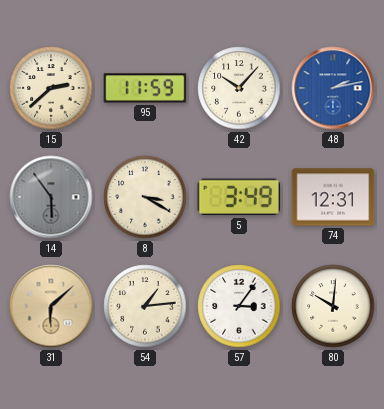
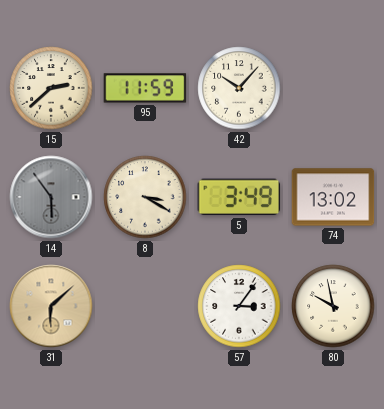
48: 2:13 -> none (333, 88)
74: 12:31 -> 13:02 (333, 197)
54: 1:14 -> none (145, 306)
80: 10:01 -> 9:58 (333, 306)
